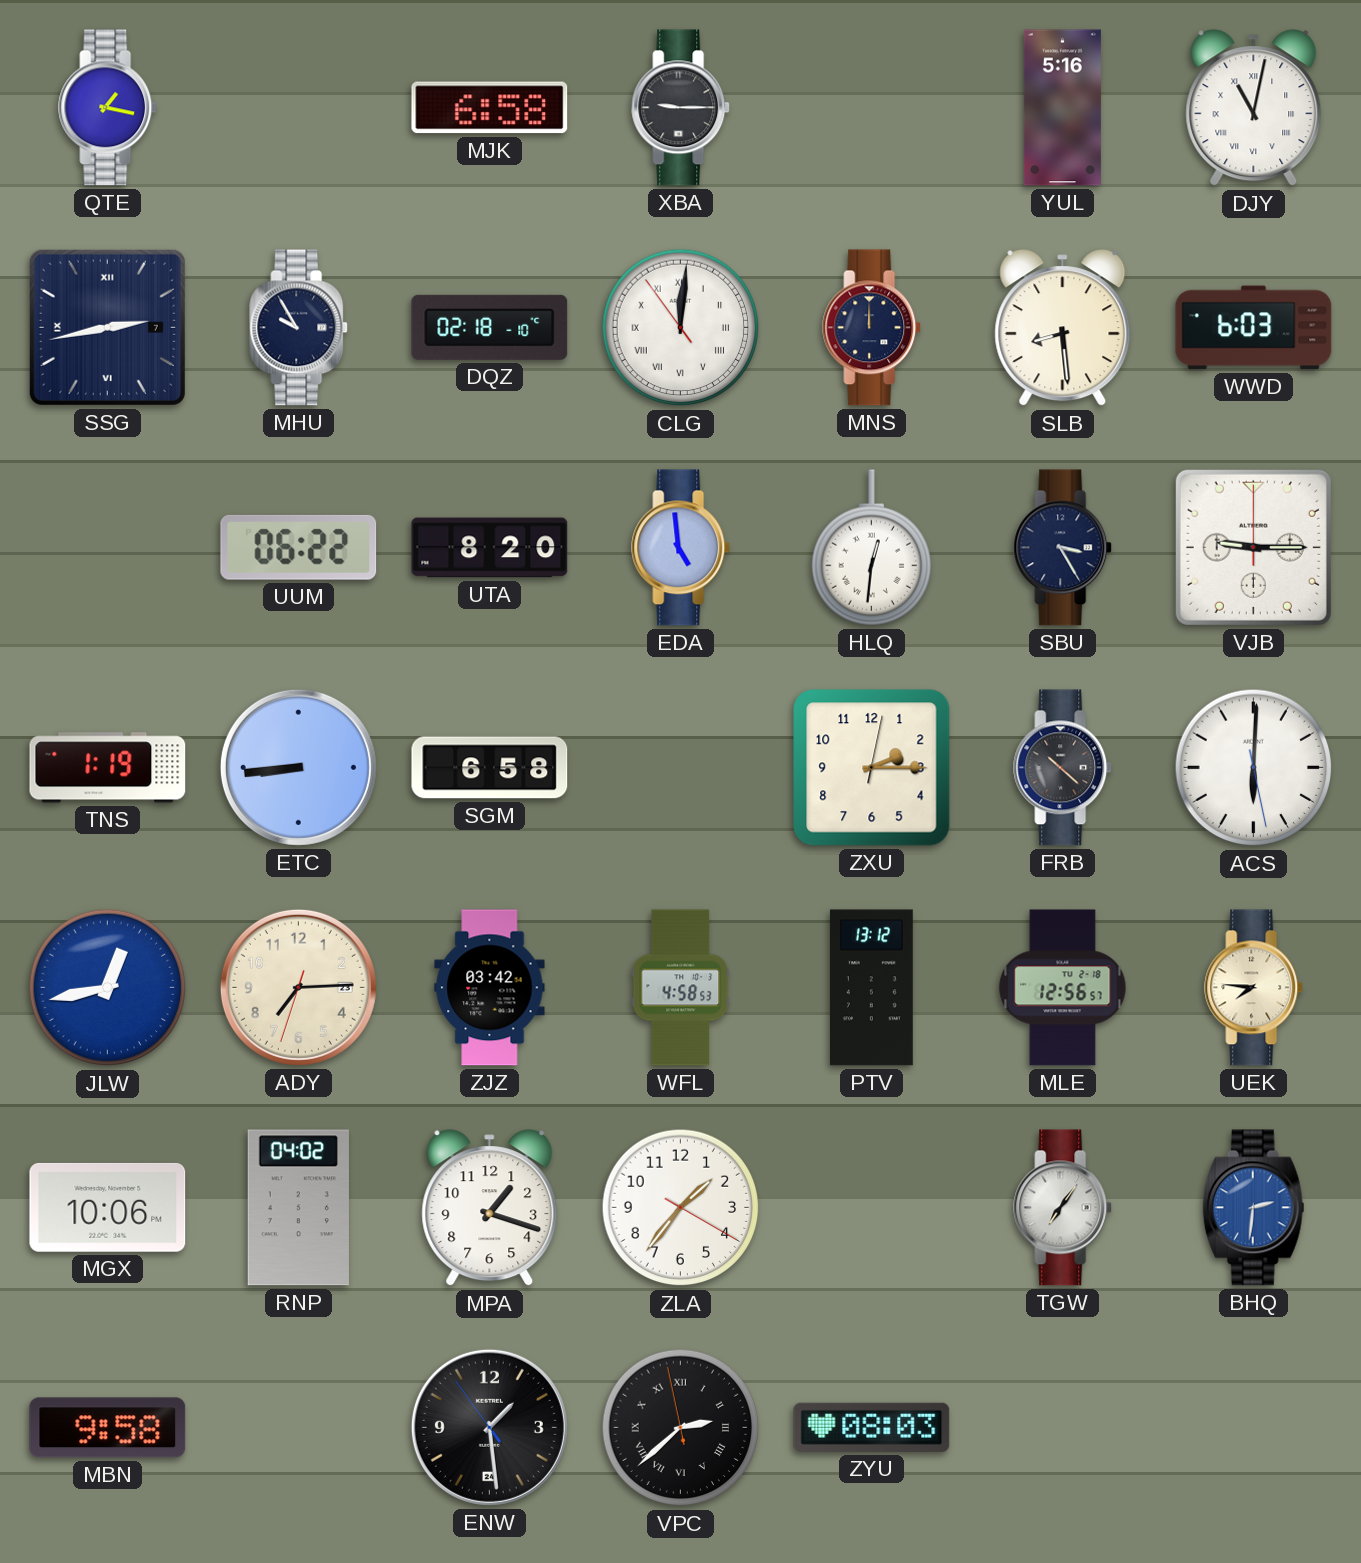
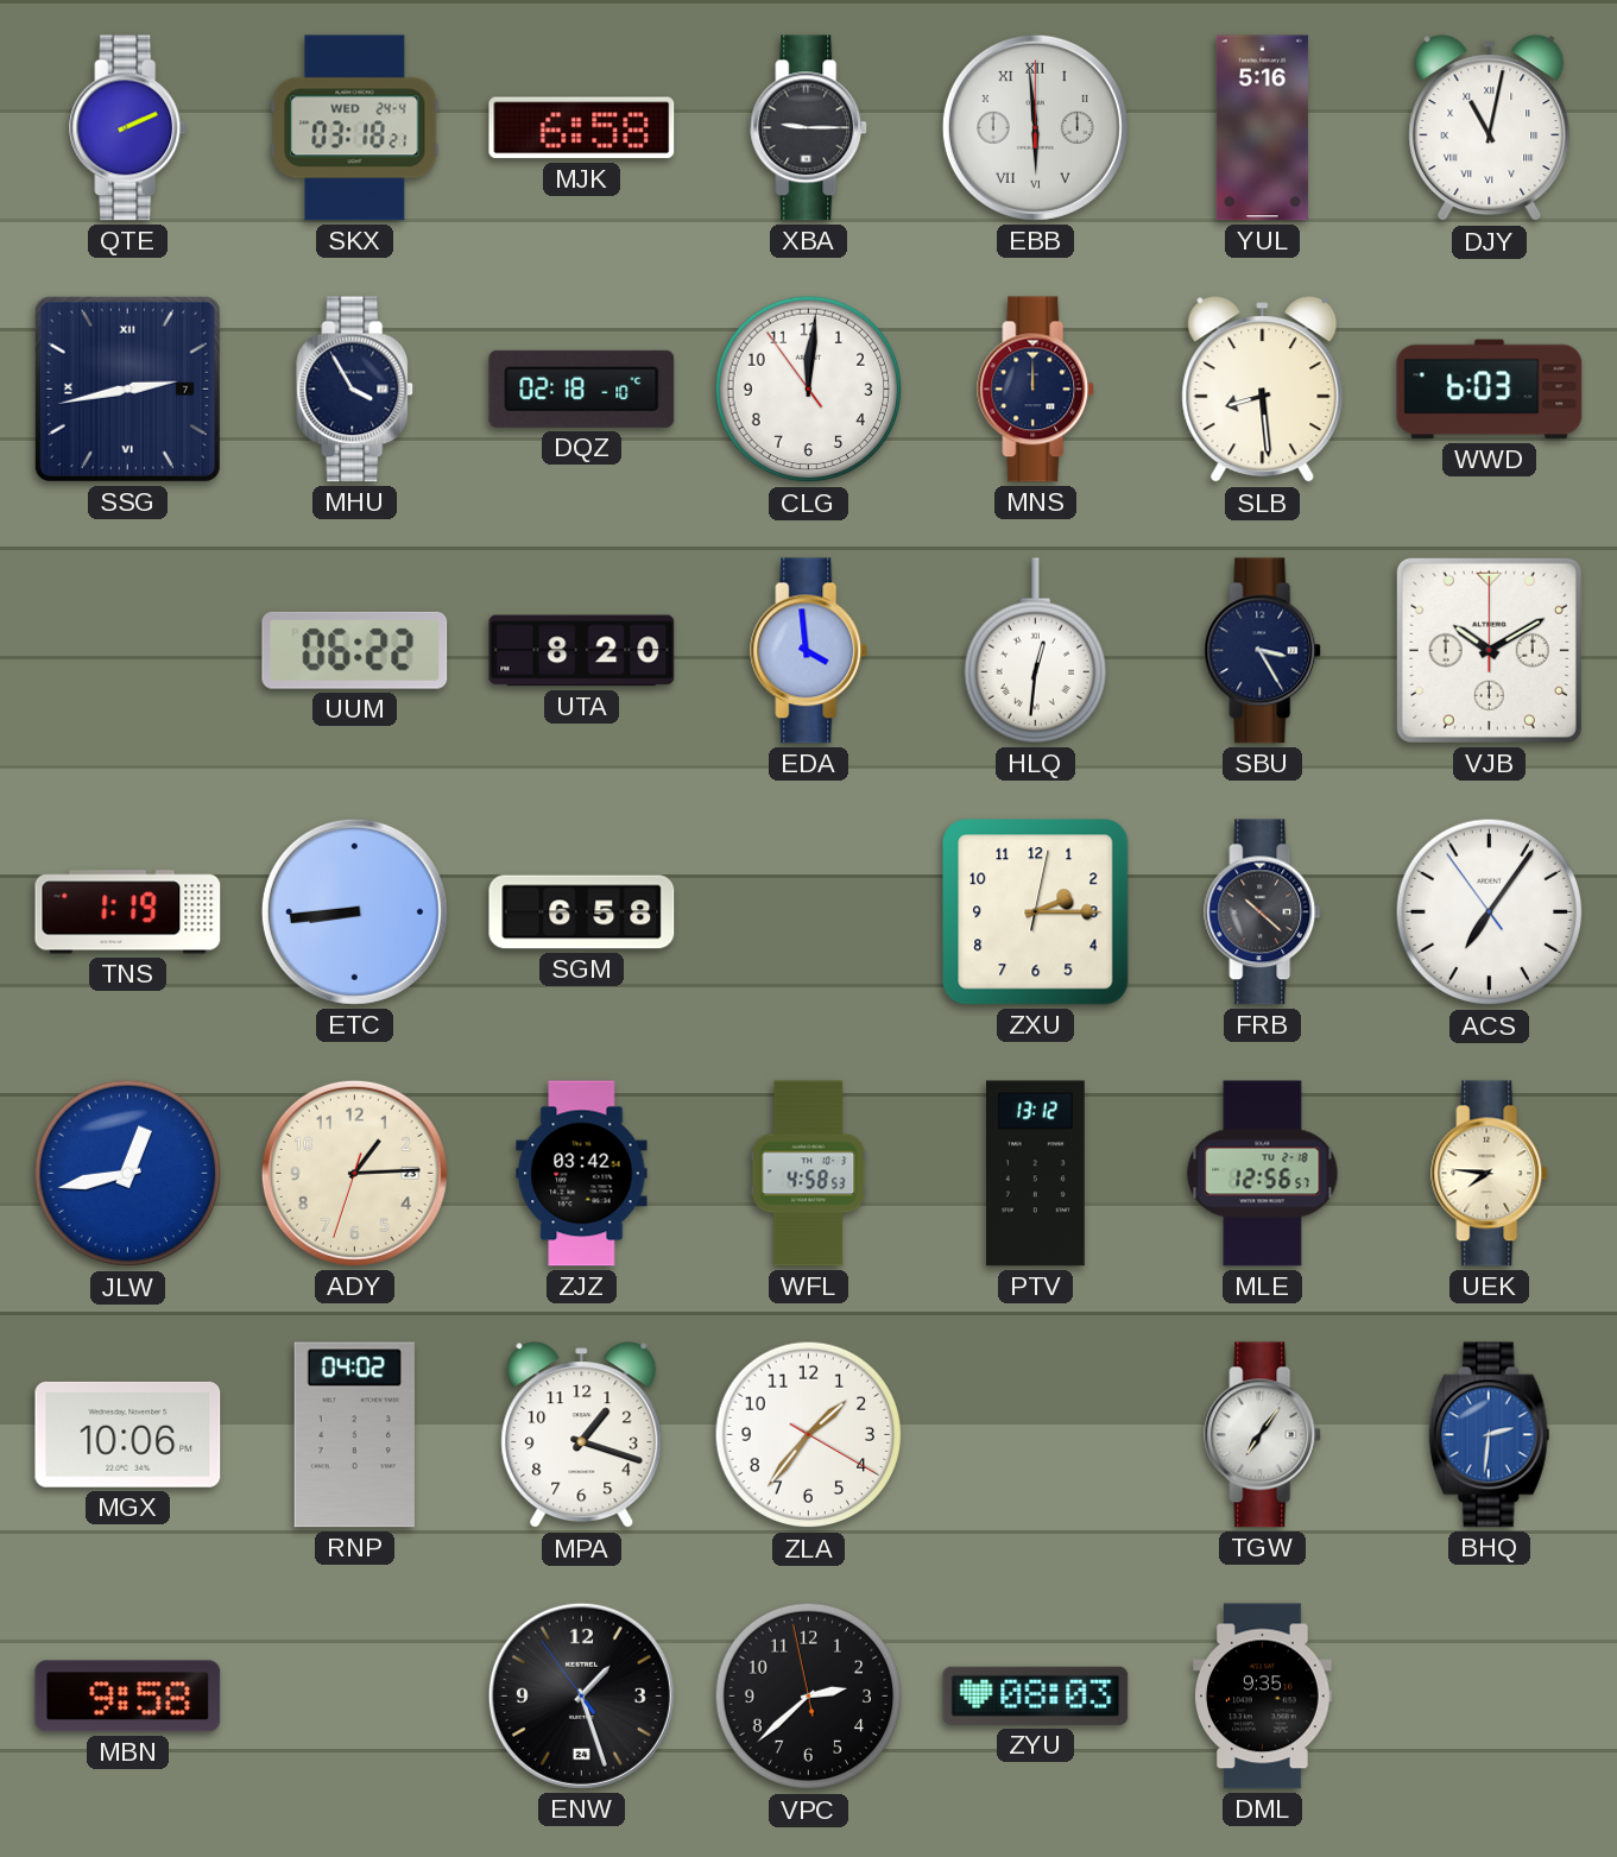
QTE: 1:17 -> 2:11 (128, 128)
SKX: none -> 03:18 (355, 128)
EBB: none -> 5:59 (1035, 127)
MHU: 9:55 -> 3:55 (355, 390)
CLG numerals: Roman -> Arabic (809, 390)
EDA: 4:59 -> 3:59 (809, 651)
VJB: 9:15 -> 10:10 (1489, 650)
ACS: 6:00 -> 7:05 (1490, 912)
ADY: 7:14 -> 1:14 (354, 1173)
ENW: 1:28 -> 1:26 (581, 1695)
VPC numerals: Roman -> Arabic (809, 1697)
DML: none -> 9:35 (1263, 1697)
